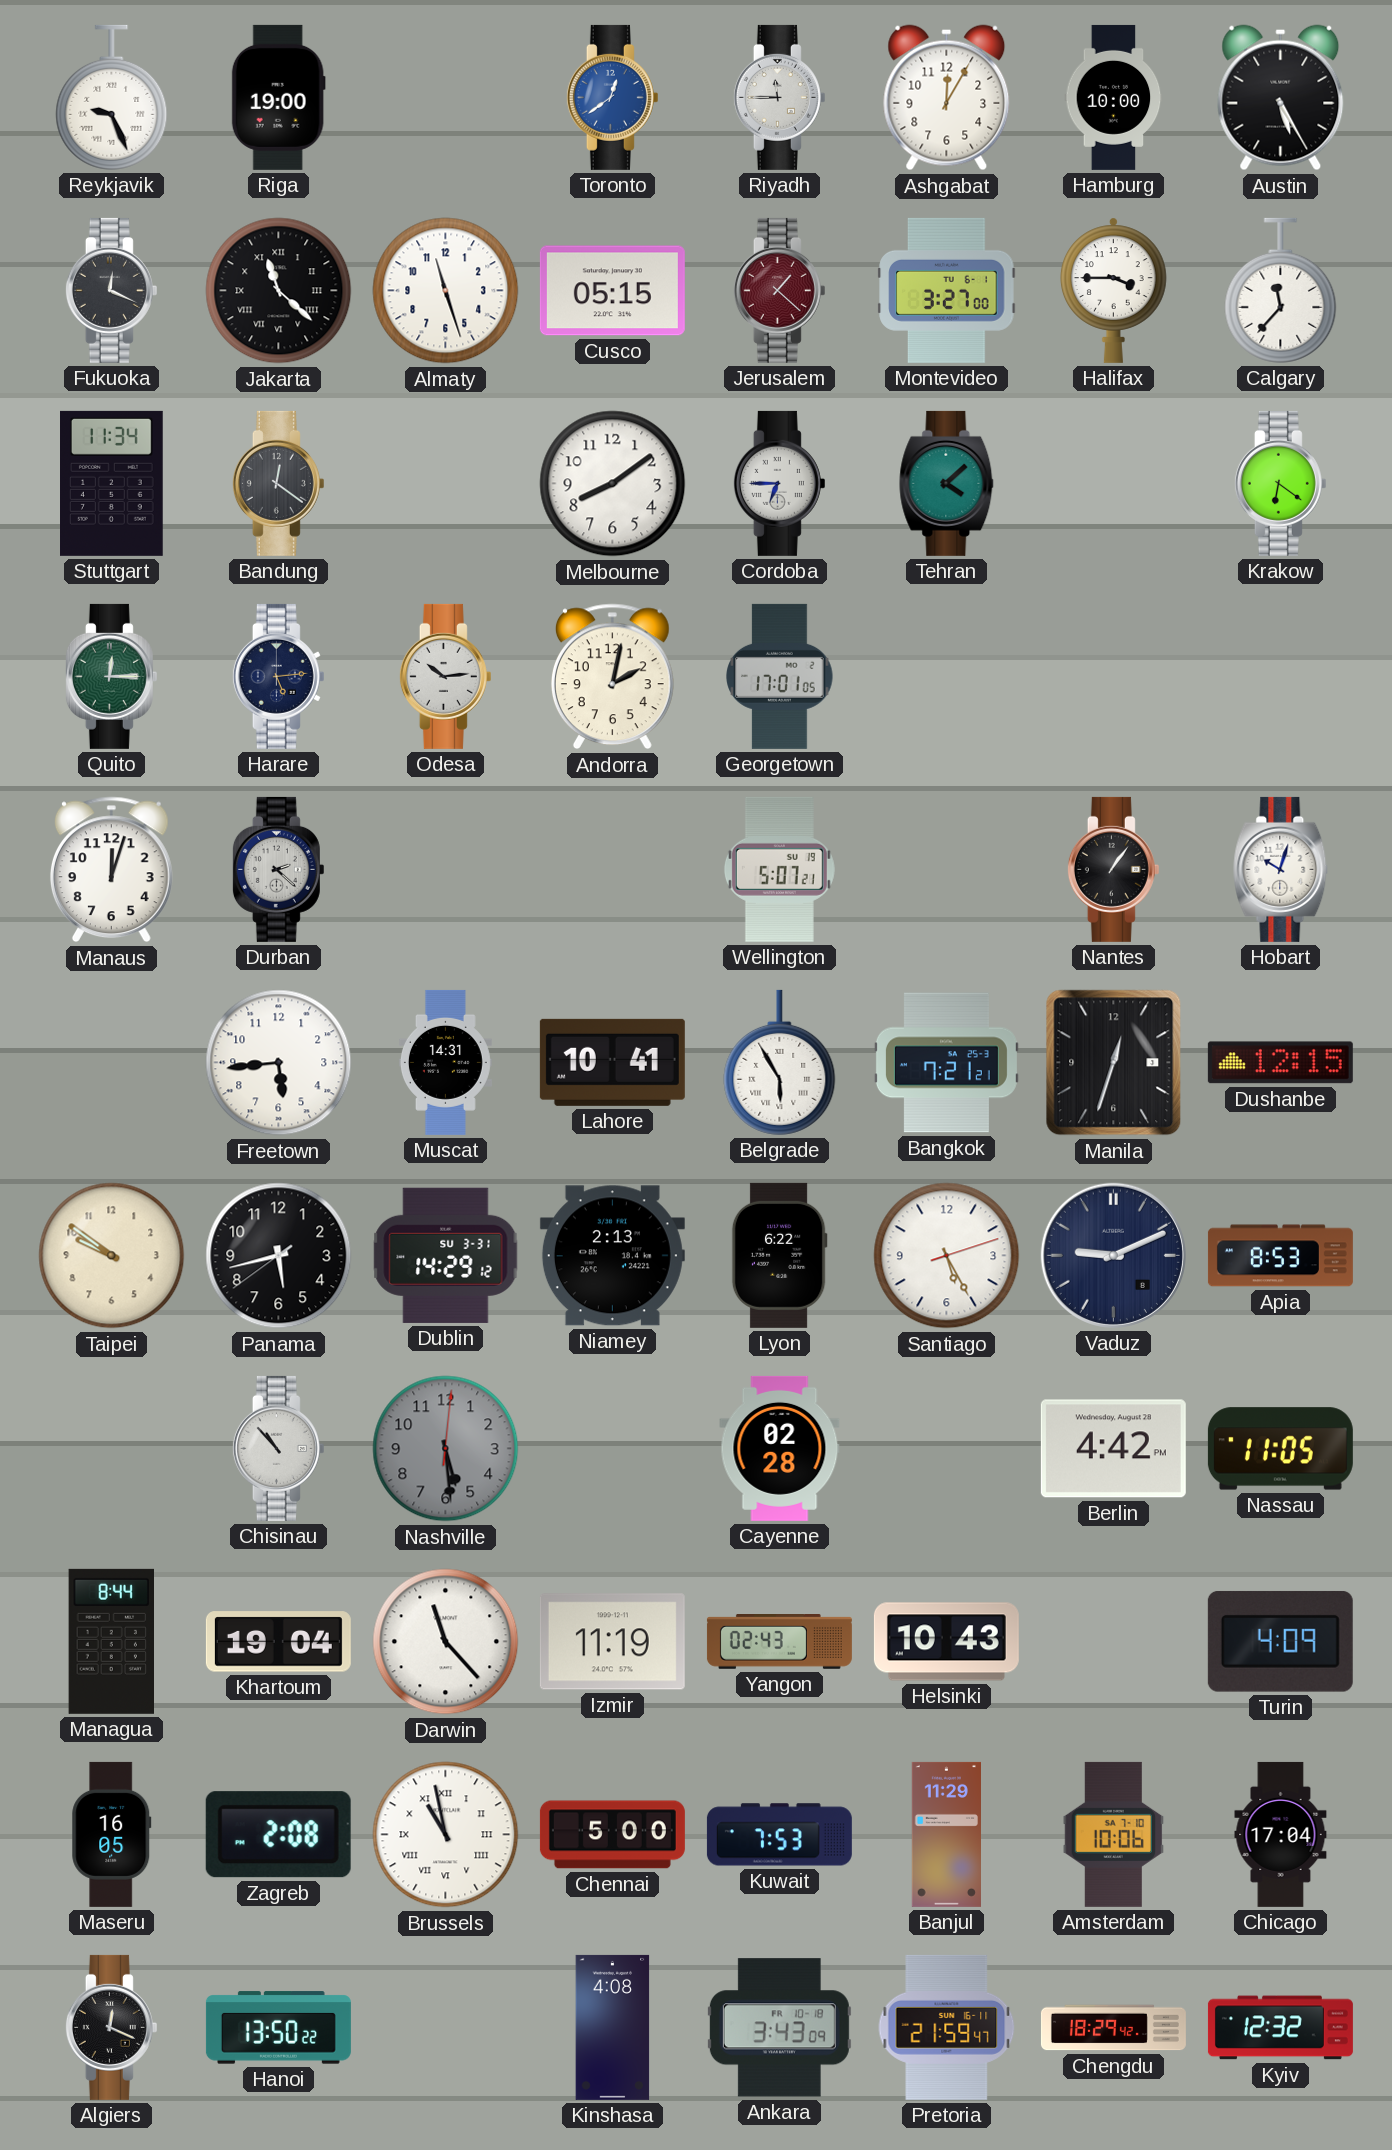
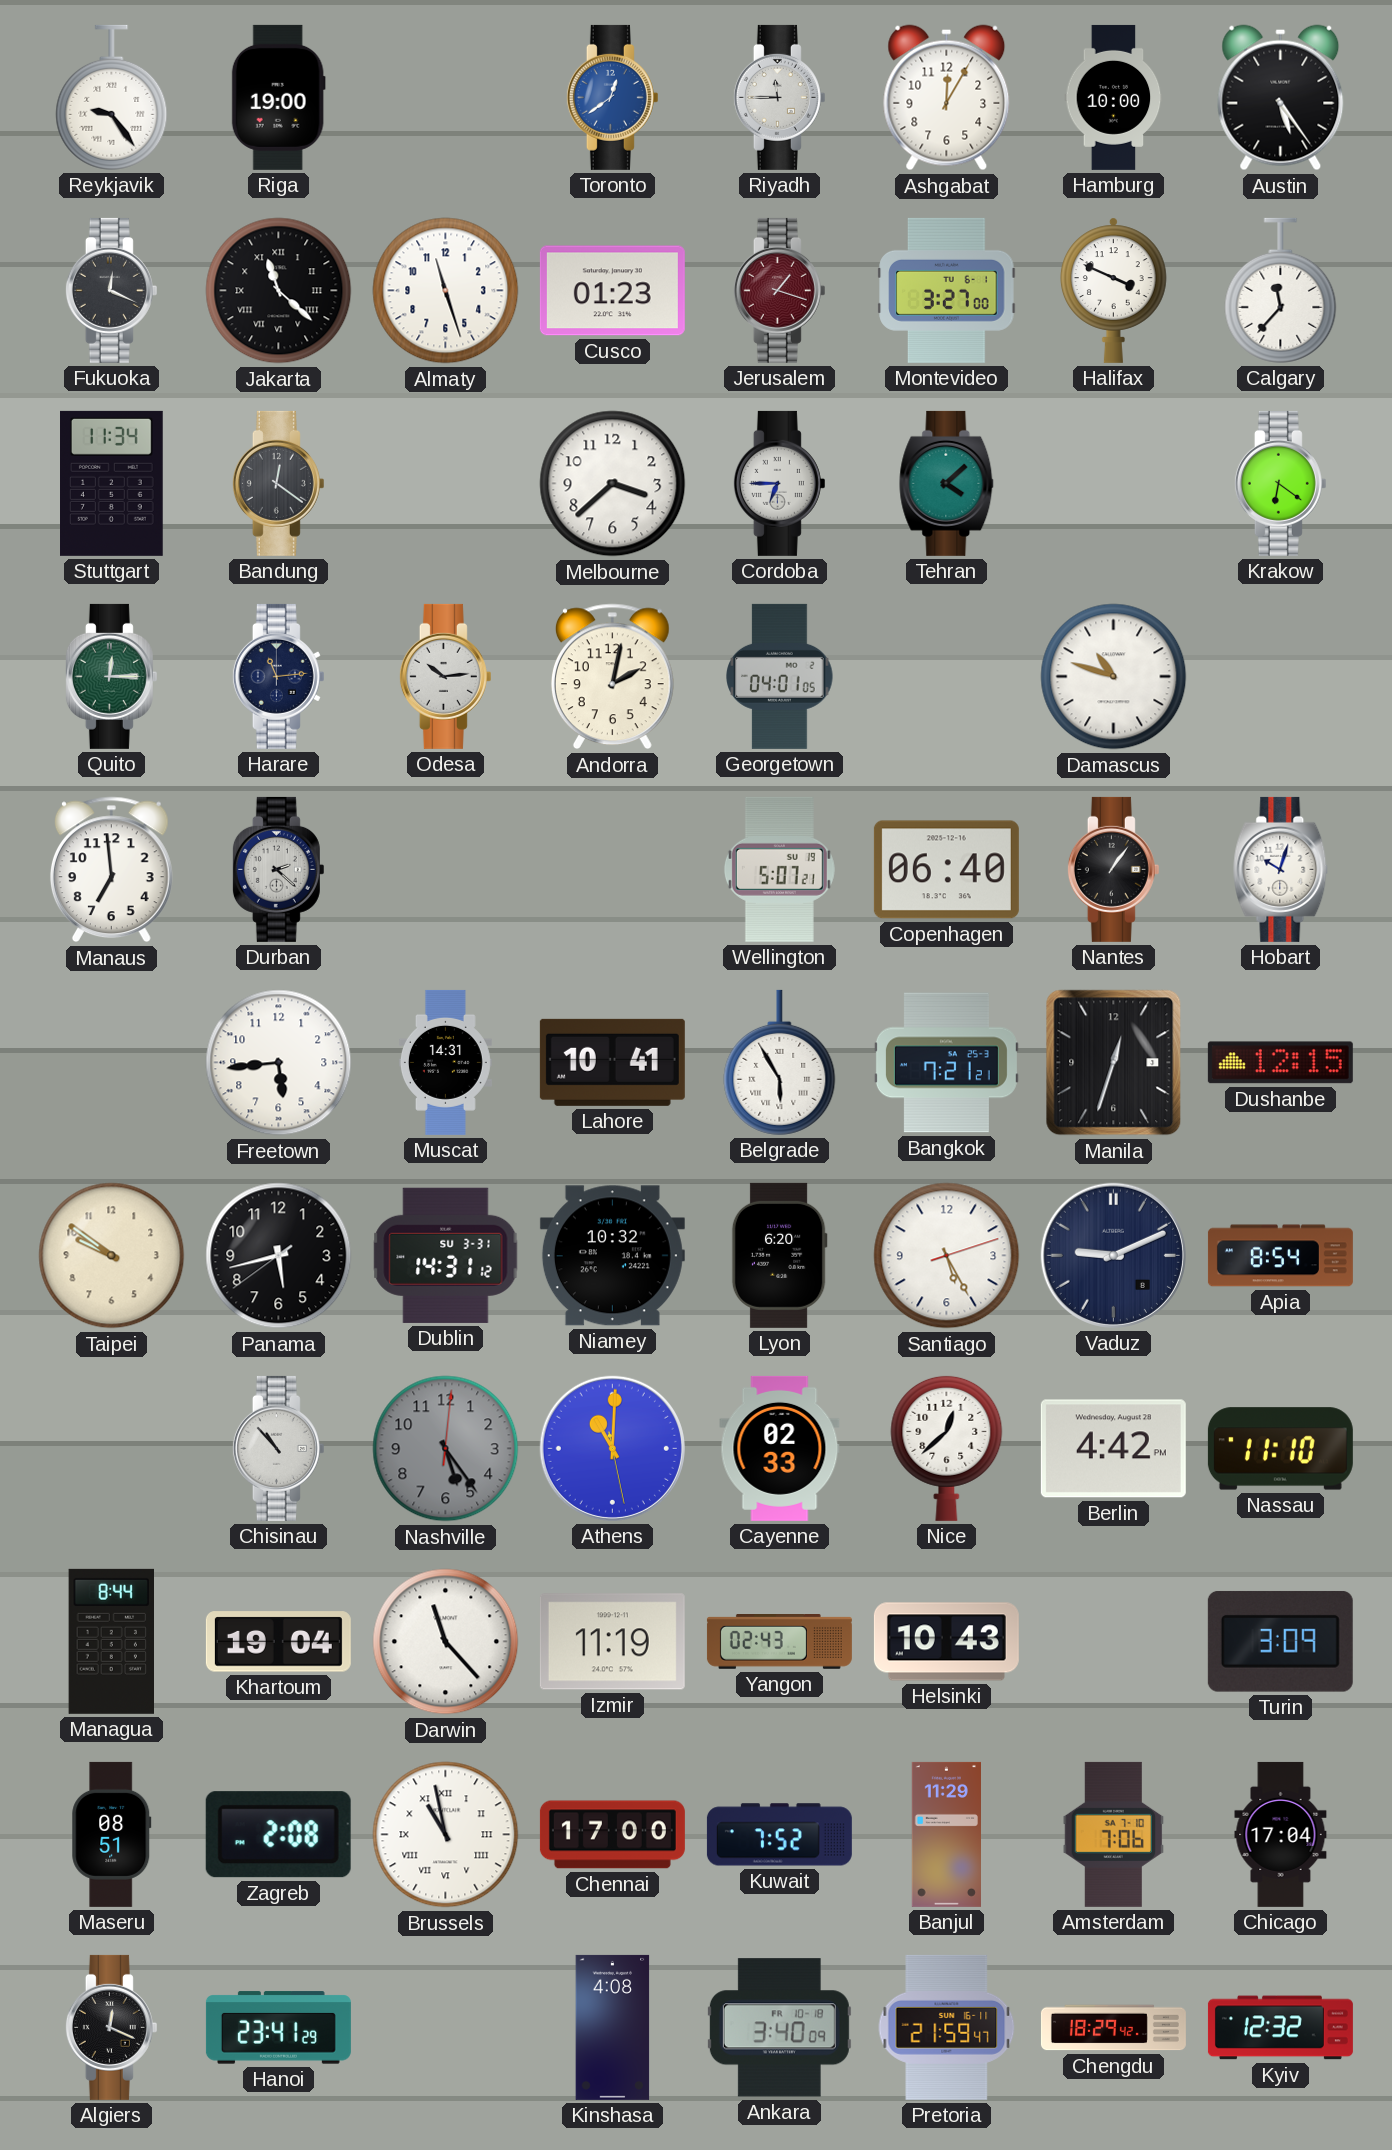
Reykjavik: 9:26 -> 9:24 (112, 97)
Austin: 5:25 -> 5:24 (1281, 98)
Cusco: 05:15 -> 01:23 (612, 291)
Jerusalem: 1:22 -> 1:18 (779, 290)
Halifax: 3:45 -> 3:49 (1114, 290)
Melbourne: 8:09 -> 3:38 (613, 484)
Harare: 5:14 -> 11:14 (278, 676)
Georgetown: 17:01 -> 04:01 (780, 676)
Damascus: none -> 10:48 (1114, 677)
Manaus: 12:03 -> 6:59 (111, 870)
Copenhagen: none -> 06:40 (946, 870)
Dublin: 14:29 -> 14:31 (446, 1255)
Niamey: 2:13 -> 10:32 (612, 1256)
Lyon: 6:22 -> 6:20 (779, 1255)
Apia: 8:53 -> 8:54 (1280, 1256)
Nashville: 5:29 -> 5:24 (446, 1449)
Athens: none -> 11:00 (612, 1448)
Cayenne: 02:28 -> 02:33 (780, 1448)
Nice: none -> 12:38 (947, 1448)
Nassau: 11:05 -> 11:10 (1280, 1449)
Turin: 4:09 -> 3:09 (1280, 1641)
Maseru: 16:05 -> 08:51 (112, 1834)
Chennai: 5:00 -> 17:00 (612, 1835)
Kuwait: 7:53 -> 7:52 (779, 1835)
Amsterdam: 10:06 -> 7:06 (1114, 1834)
Hanoi: 13:50 -> 23:41 (278, 2028)
Ankara: 3:43 -> 3:40 (779, 2028)
